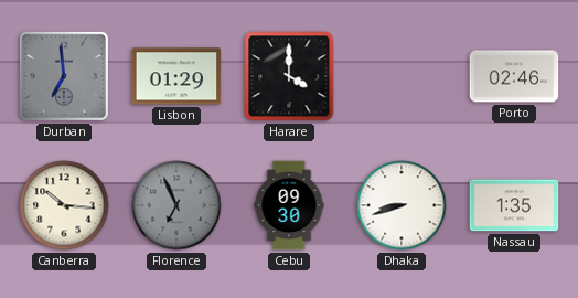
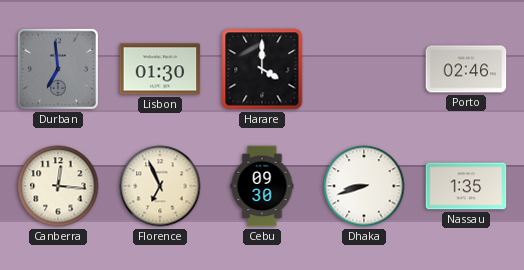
Lisbon: 01:29 -> 01:30 (160, 69)
Canberra: 10:16 -> 12:16 (58, 186)
Florence dial: grey -> cream (160, 186)
